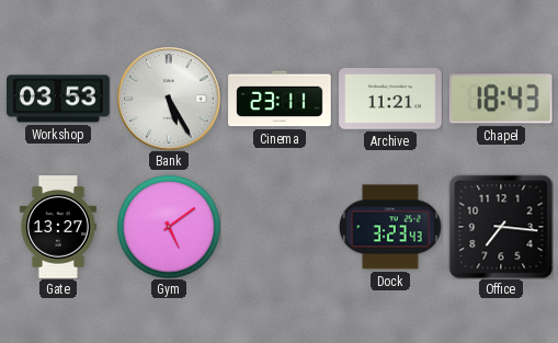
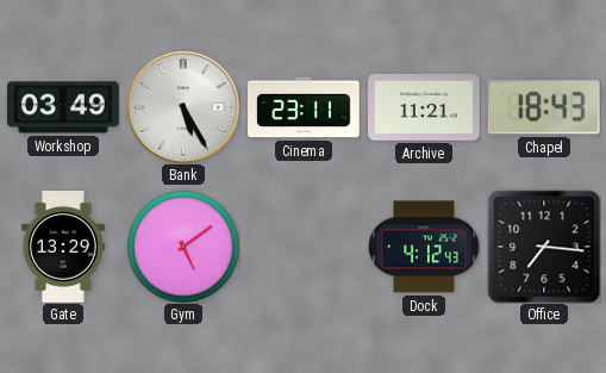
Workshop: 03:53 -> 03:49 (64, 107)
Gate: 13:27 -> 13:29 (63, 247)
Dock: 3:23 -> 4:12 (424, 247)
